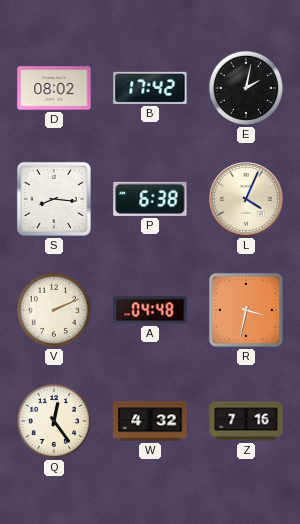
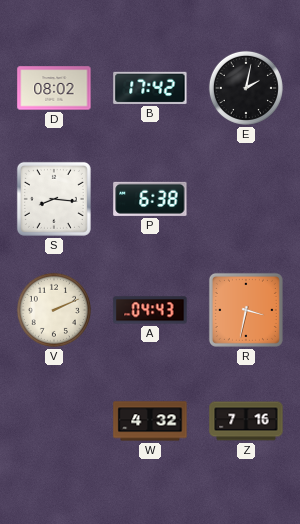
L: 4:04 -> none (246, 199)
A: 04:48 -> 04:43 (150, 310)
Q: 12:24 -> none (54, 421)
